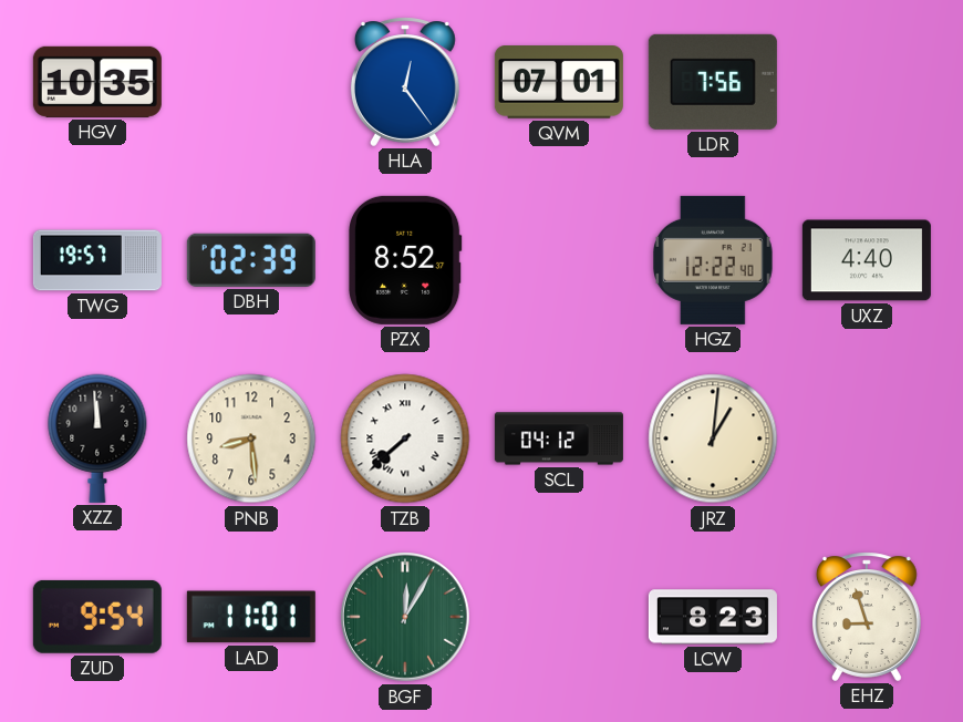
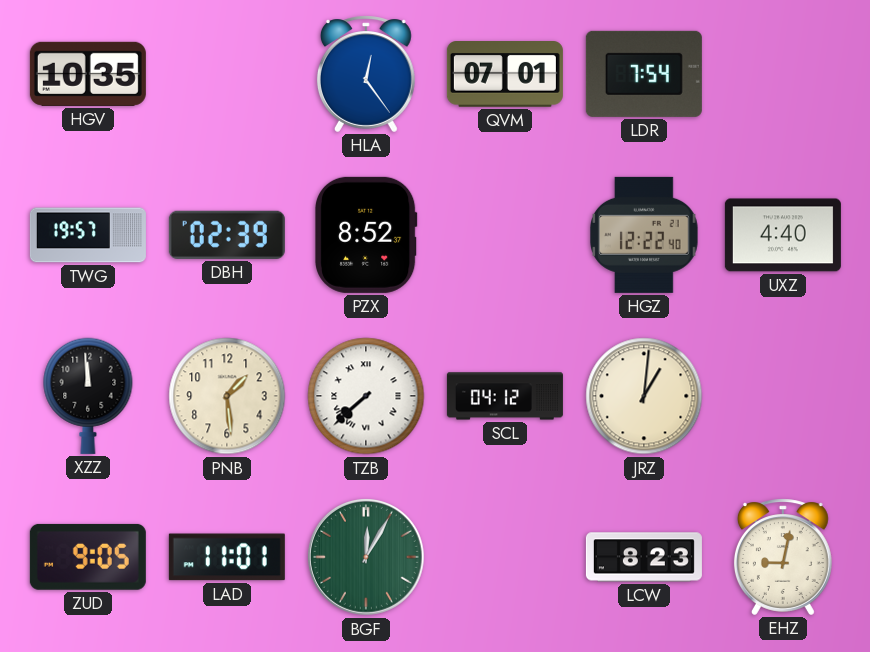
LDR: 7:56 -> 7:54 (644, 74)
PNB: 8:29 -> 1:29 (227, 396)
ZUD: 9:54 -> 9:05 (88, 557)
EHZ: 8:57 -> 9:02 (783, 557)
